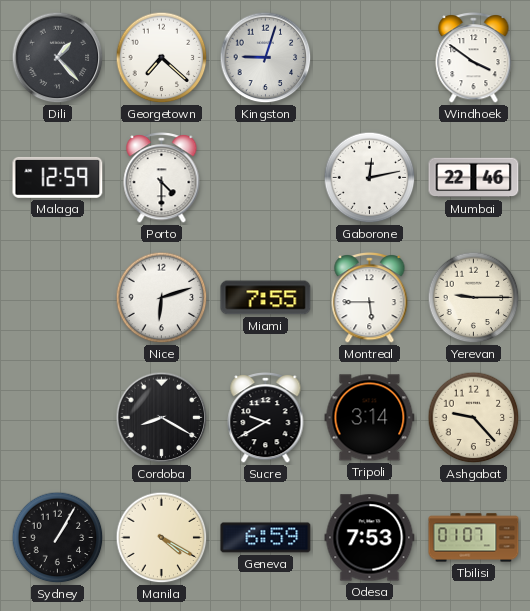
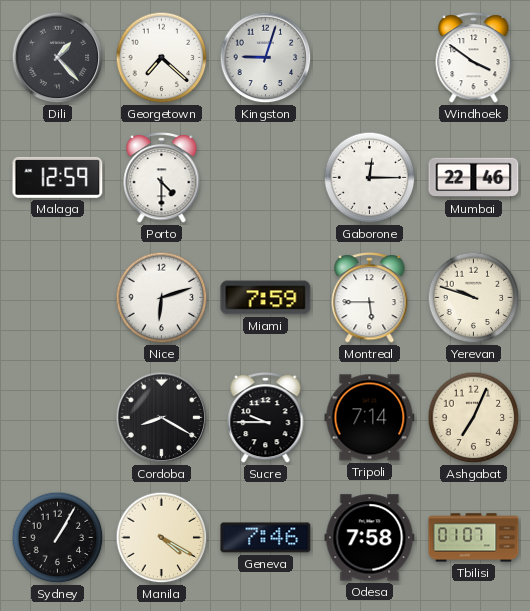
Gaborone: 12:13 -> 12:15 (370, 178)
Miami: 7:55 -> 7:59 (266, 298)
Yerevan: 9:15 -> 9:48 (474, 298)
Sucre: 9:40 -> 9:45 (266, 418)
Tripoli: 3:14 -> 7:14 (370, 418)
Ashgabat: 9:23 -> 7:04 (474, 418)
Geneva: 6:59 -> 7:46 (266, 538)
Odesa: 7:53 -> 7:58 (370, 538)
